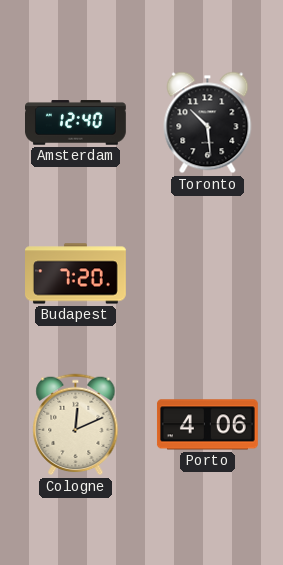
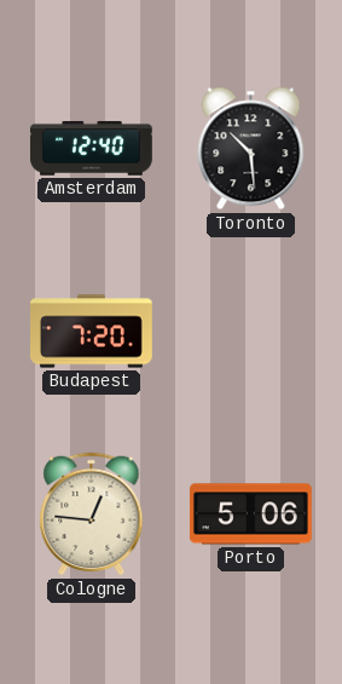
Cologne: 12:11 -> 12:46 (92, 515)
Porto: 4:06 -> 5:06 (250, 515)
